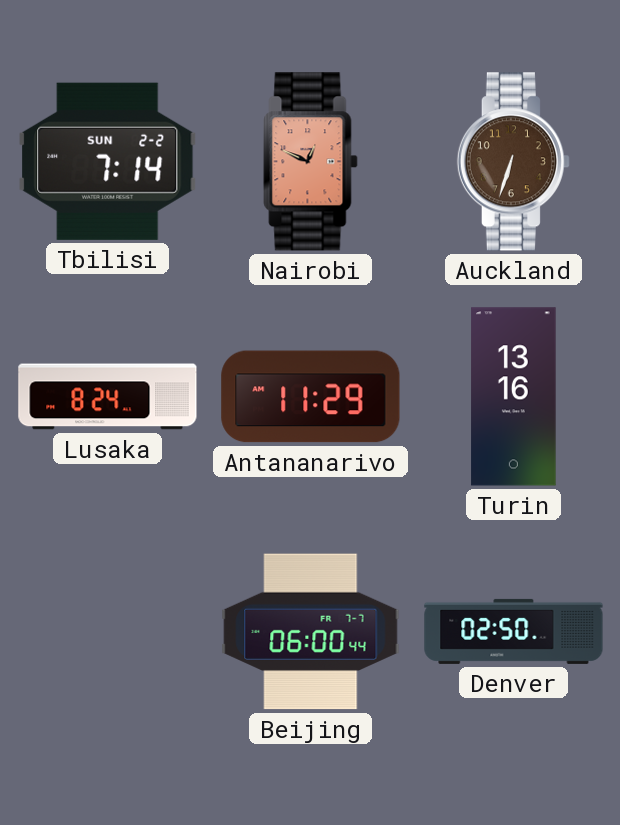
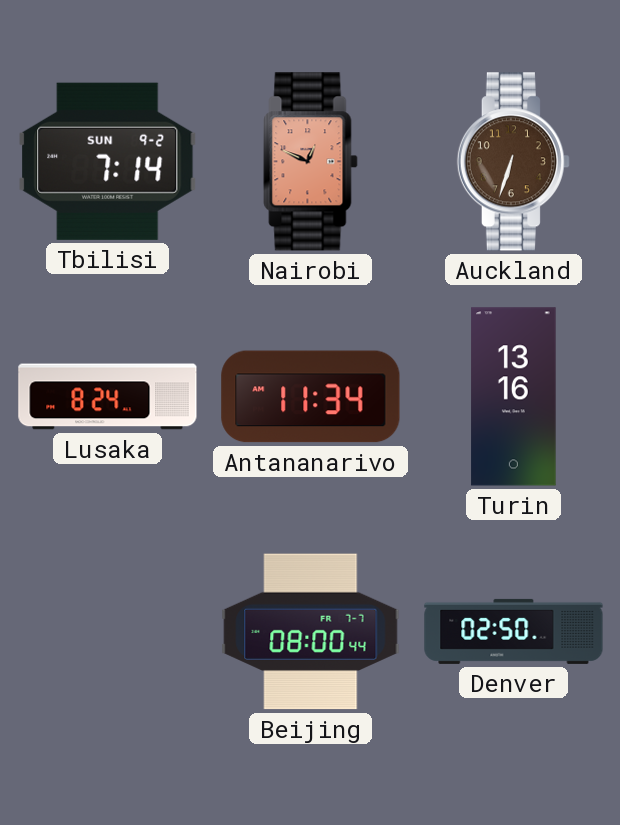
Tbilisi date: SUN 2-2 -> SUN 9-2 (108, 161)
Antananarivo: 11:29 -> 11:34 (311, 397)
Beijing: 06:00 -> 08:00 (311, 632)
